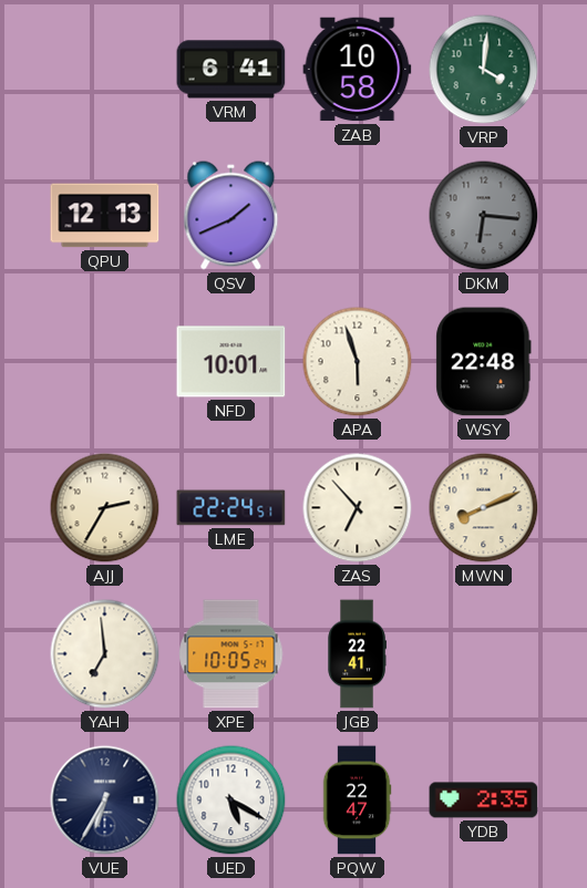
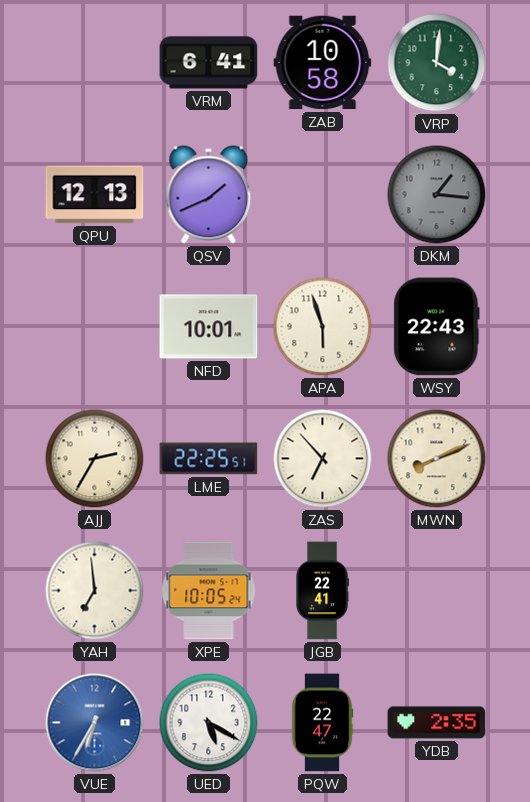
DKM: 6:16 -> 1:16 (437, 195)
WSY: 22:48 -> 22:43 (437, 327)
LME: 22:24 -> 22:25 (209, 459)
VUE dial: navy -> blue (95, 723)
